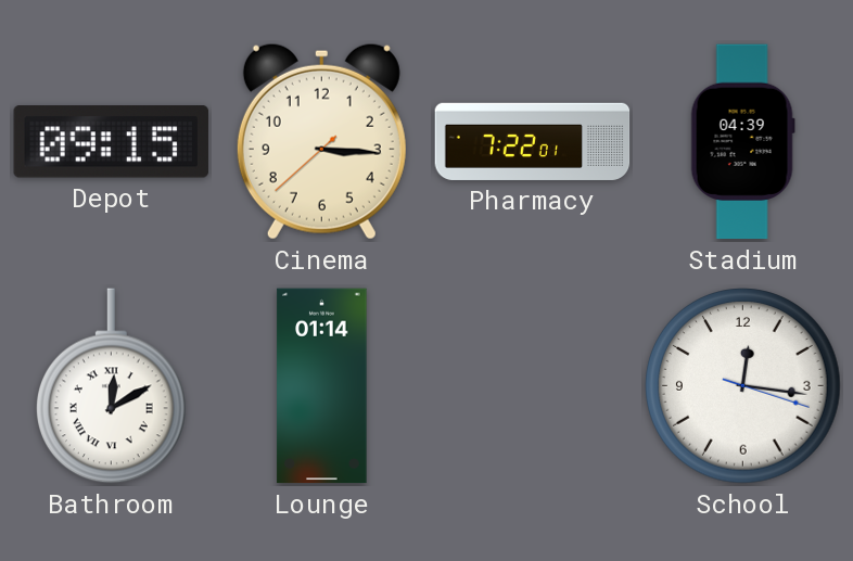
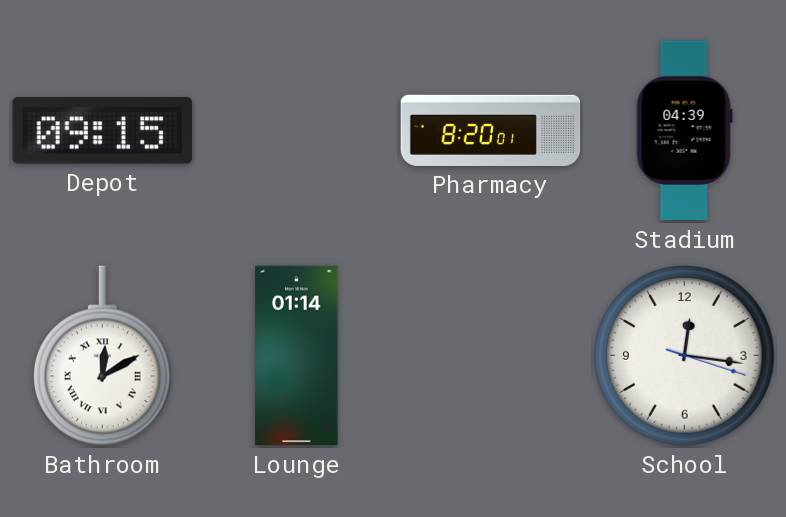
Cinema: 3:15 -> none (321, 141)
Pharmacy: 7:22 -> 8:20 (491, 130)
